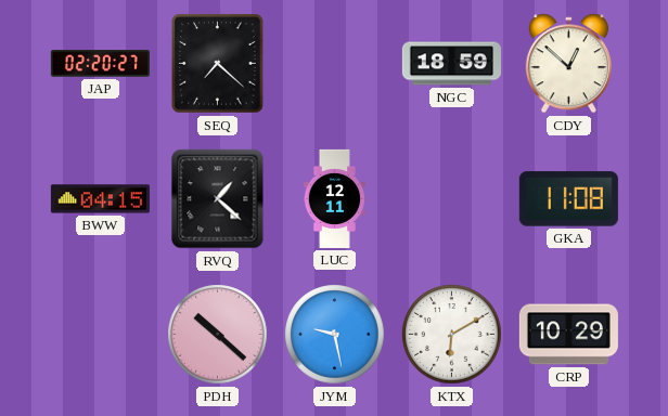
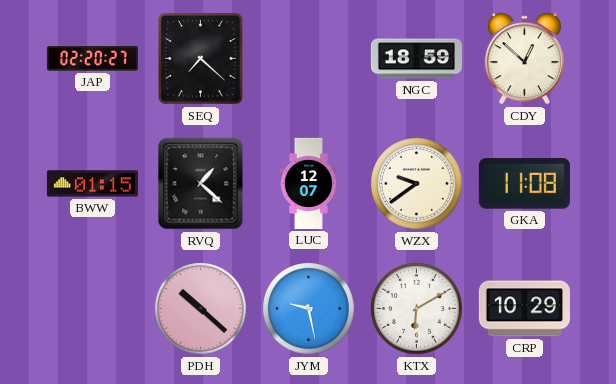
BWW: 04:15 -> 01:15 (92, 184)
LUC: 12:11 -> 12:07 (308, 183)
WZX: none -> 9:39 (417, 184)
